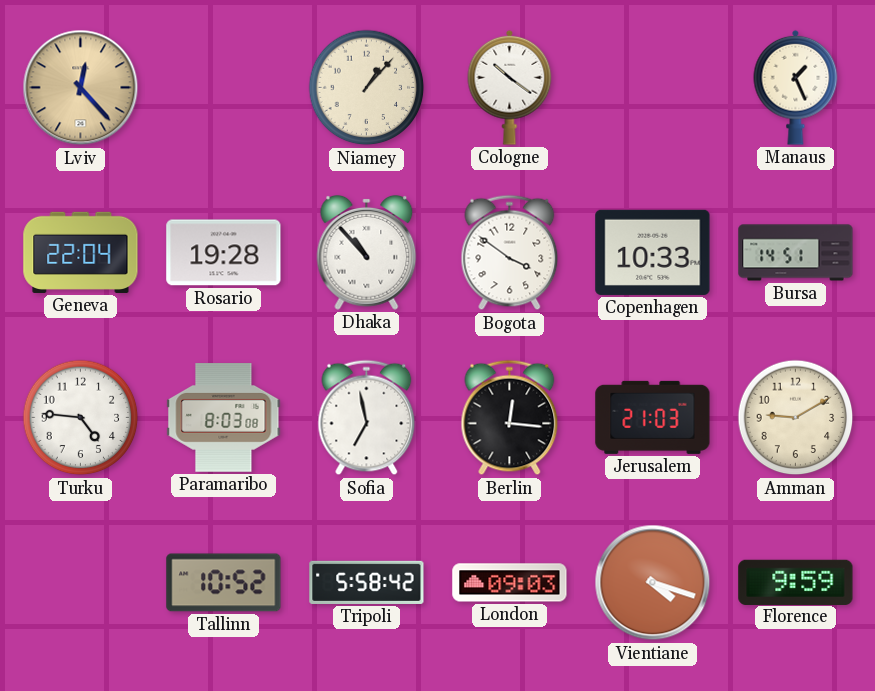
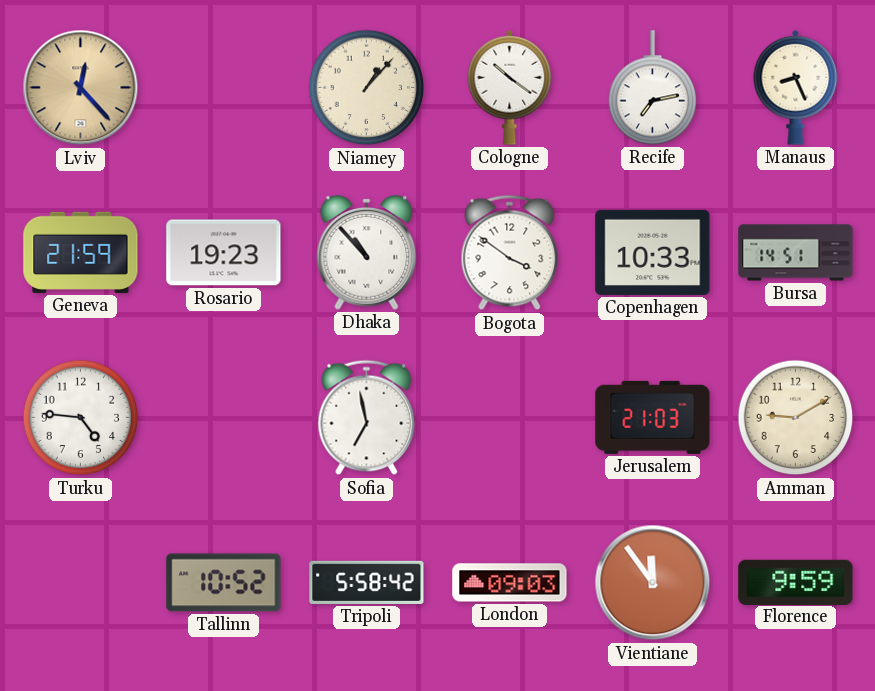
Recife: none -> 7:13 (653, 88)
Manaus: 1:26 -> 8:26 (796, 87)
Geneva: 22:04 -> 21:59 (81, 252)
Rosario: 19:28 -> 19:23 (224, 253)
Paramaribo: 8:03 -> none (224, 418)
Berlin: 12:16 -> none (510, 418)
Vientiane: 4:18 -> 11:54 (653, 583)
